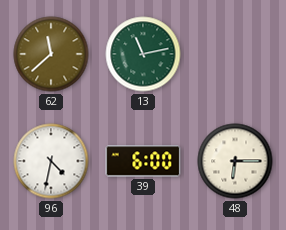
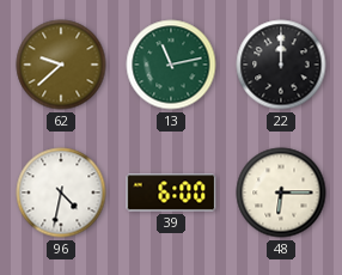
62: 11:38 -> 9:38 (61, 65)
22: none -> 12:00 (281, 65)
